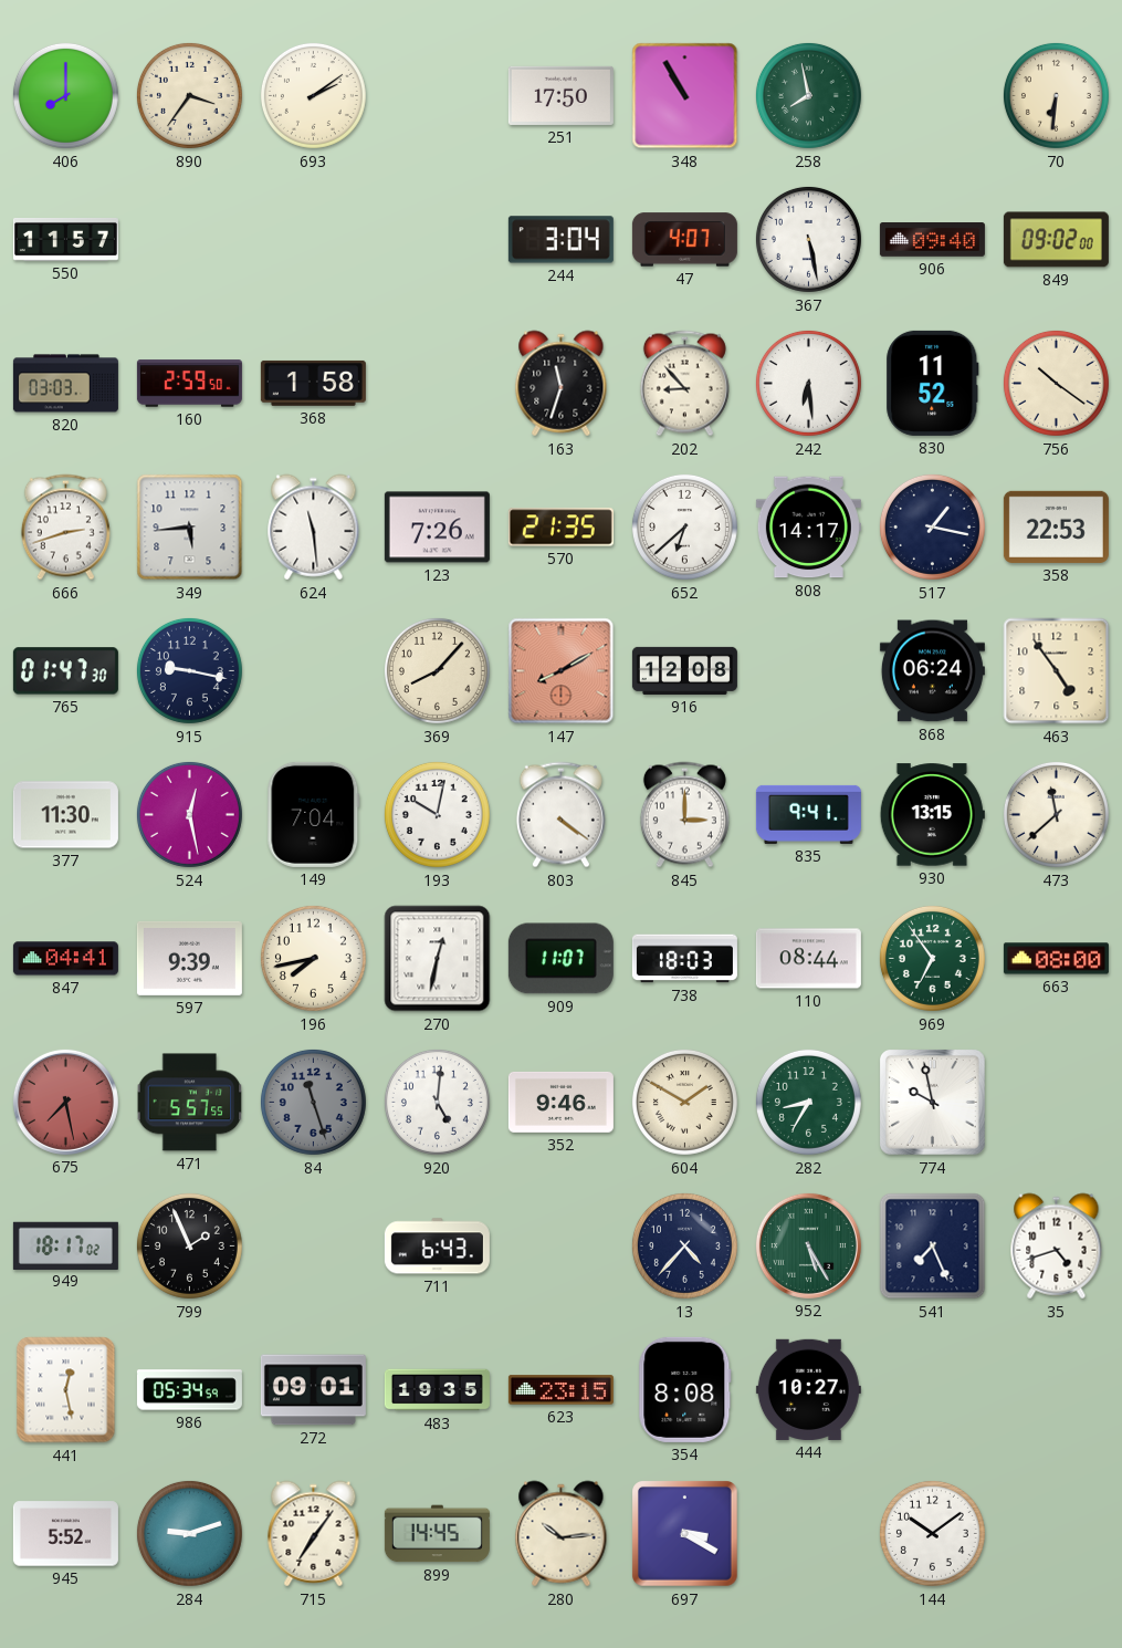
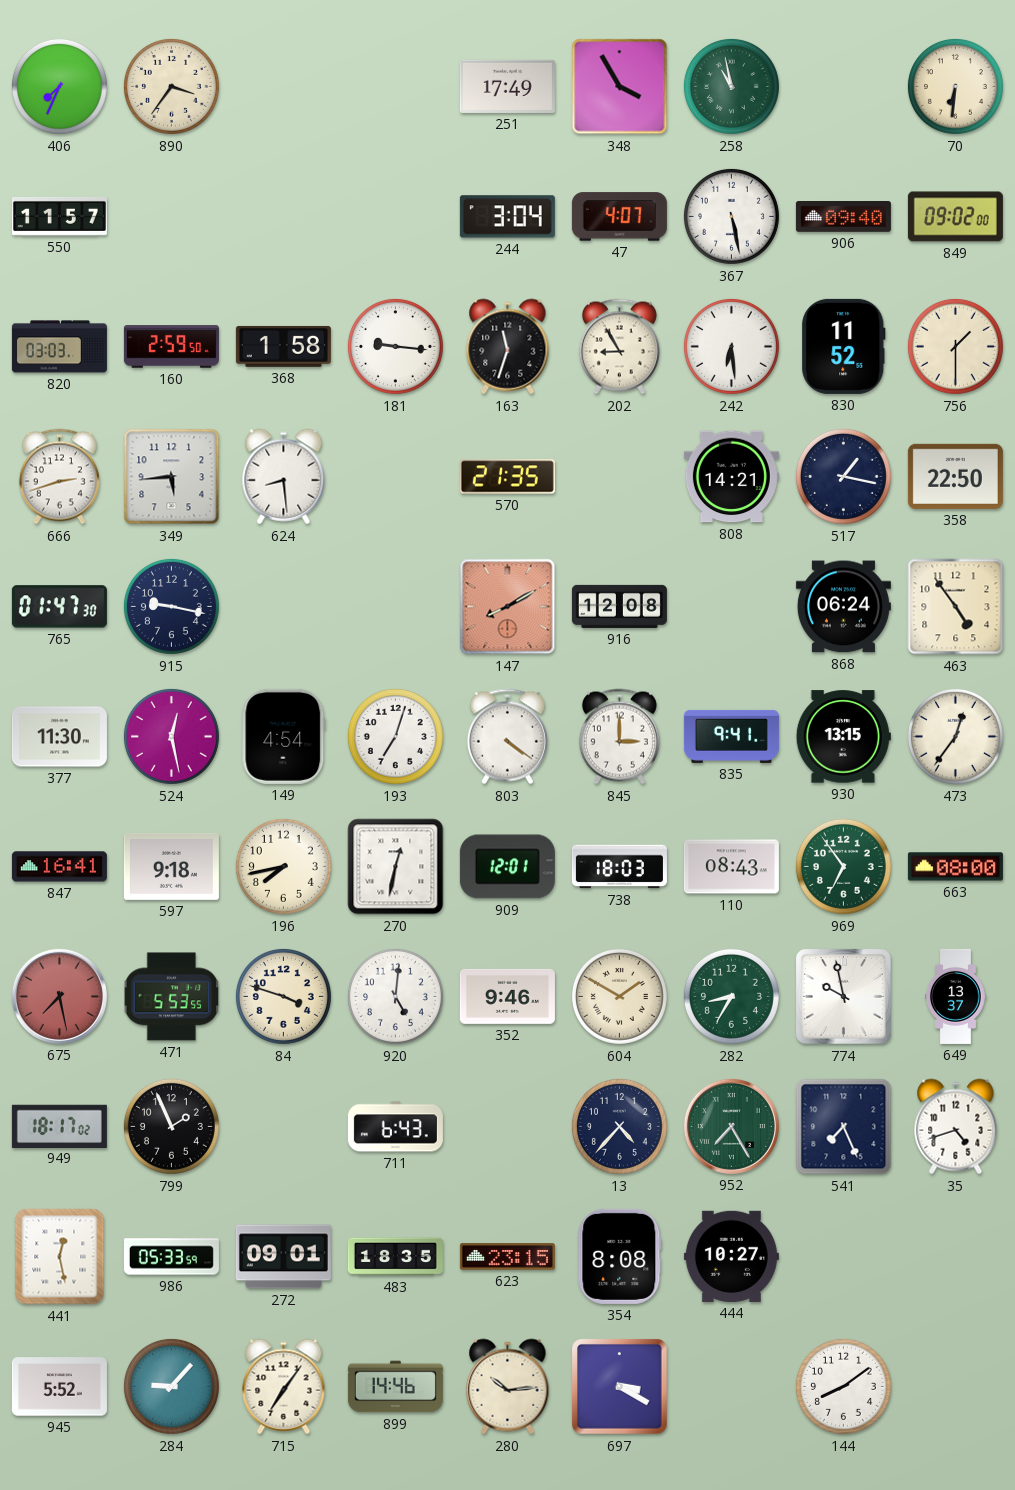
406: 8:00 -> 7:34 (59, 86)
693: 2:09 -> none (313, 95)
251: 17:50 -> 17:49 (507, 86)
348: 10:55 -> 3:55 (620, 87)
258: 7:58 -> 10:58 (731, 86)
181: none -> 9:16 (395, 346)
202: 8:53 -> 8:55 (619, 347)
756: 10:21 -> 1:30 (955, 346)
624: 11:29 -> 8:29 (284, 477)
123: 7:26 -> none (437, 528)
652: 6:38 -> none (684, 526)
808: 14:17 -> 14:21 (731, 477)
358: 22:53 -> 22:50 (955, 476)
369: 8:07 -> none (437, 670)
149: 7:04 -> 4:54 (284, 736)
193: 10:02 -> 7:03 (395, 736)
473: 11:38 -> 12:36 (955, 736)
847: 04:41 -> 16:41 (59, 867)
597: 9:39 -> 9:18 (171, 866)
909: 11:07 -> 12:01 (507, 867)
110: 08:44 -> 08:43 (731, 867)
471: 5:57 -> 5:53 (172, 997)
84: 11:27 -> 3:48 (283, 996)
84 dial: grey -> cream (283, 996)
649: none -> 13:37 (955, 996)
952: 5:25 -> 7:25 (731, 1126)
986: 05:34 -> 05:33 (171, 1257)
483: 19:35 -> 18:35 (395, 1257)
284: 9:12 -> 9:07 (171, 1386)
899: 14:45 -> 14:46 (395, 1387)
144: 10:09 -> 8:09 (843, 1386)
